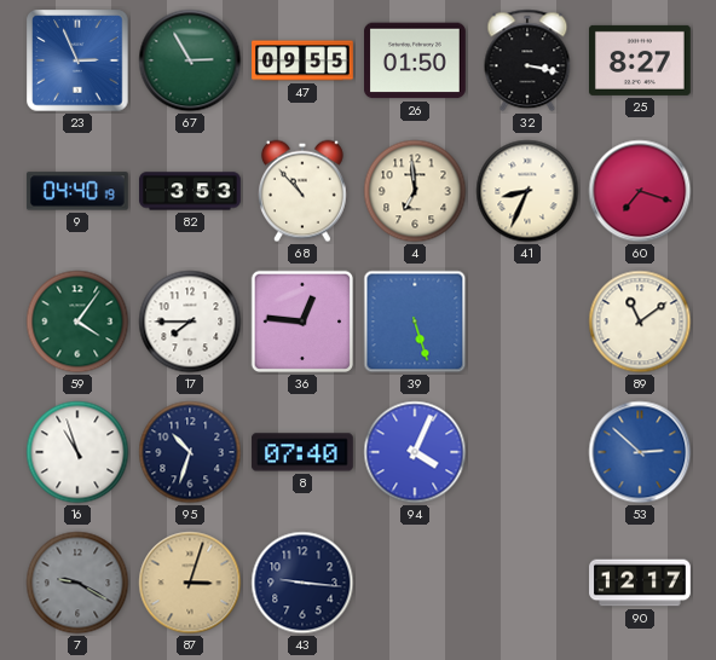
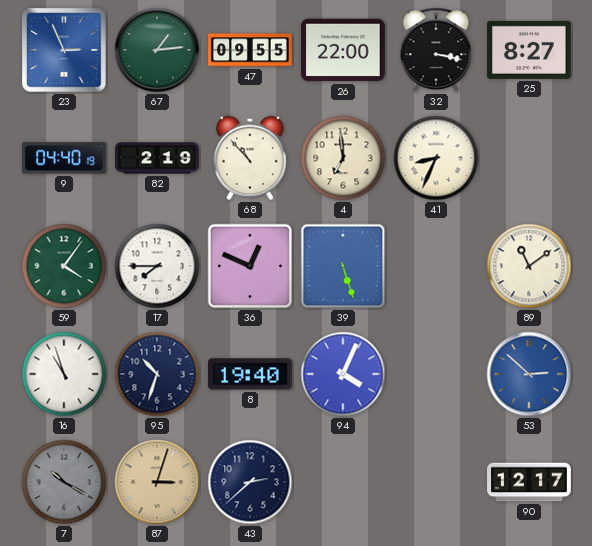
67: 2:55 -> 1:14 (157, 50)
26: 01:50 -> 22:00 (344, 50)
82: 3:53 -> 2:19 (157, 158)
60: 7:18 -> none (640, 191)
36: 12:46 -> 12:49 (250, 266)
8: 07:40 -> 19:40 (251, 374)
7: 9:20 -> 10:20 (64, 482)
43: 9:16 -> 2:38 (250, 482)
